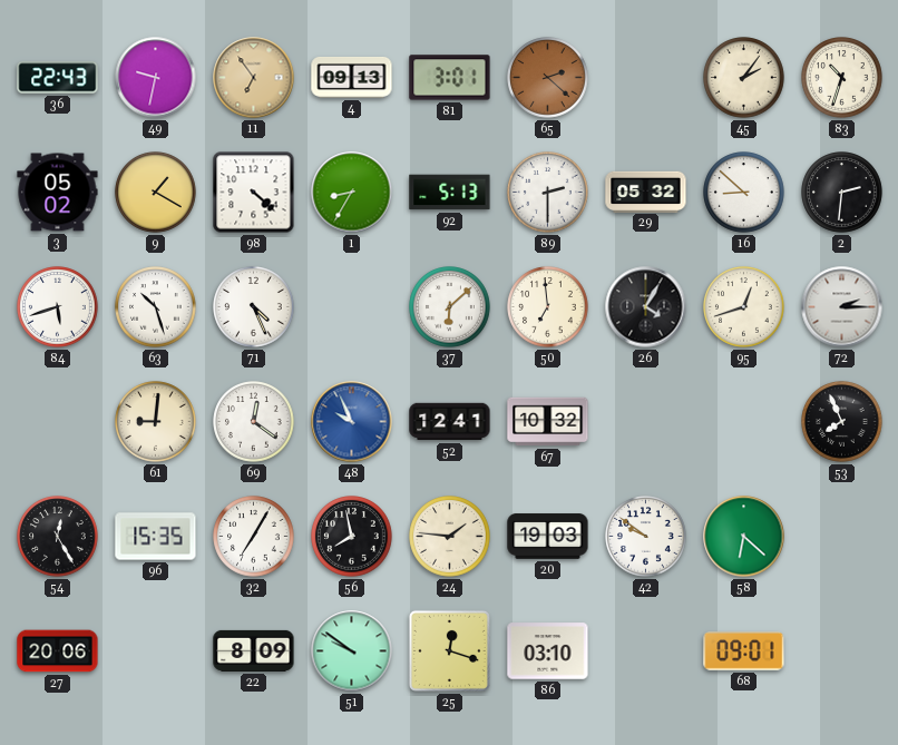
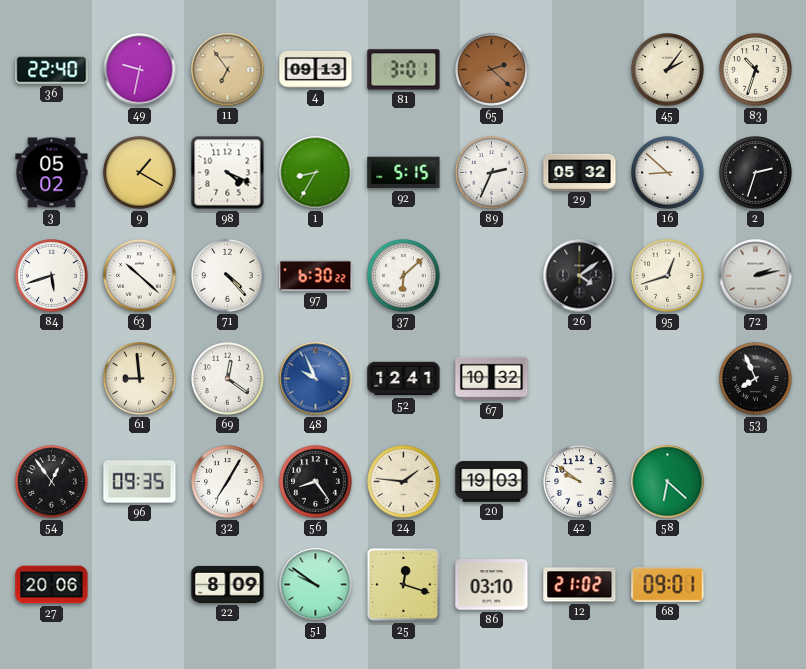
36: 22:43 -> 22:40 (52, 70)
98: 4:22 -> 4:19 (228, 173)
92: 5:13 -> 5:15 (404, 173)
89: 2:30 -> 2:34 (492, 173)
2: 2:31 -> 2:33 (756, 173)
63: 10:27 -> 10:22 (140, 276)
71: 4:26 -> 4:23 (228, 276)
97: none -> 6:30 (316, 276)
50: 6:59 -> none (548, 307)
26: 4:05 -> 4:09 (580, 276)
72: 2:15 -> 2:13 (756, 276)
61: 9:01 -> 8:59 (140, 379)
54: 12:25 -> 12:54 (52, 482)
96: 15:35 -> 09:35 (140, 482)
56: 7:58 -> 8:24 (316, 482)
12: none -> 21:02 (580, 585)
